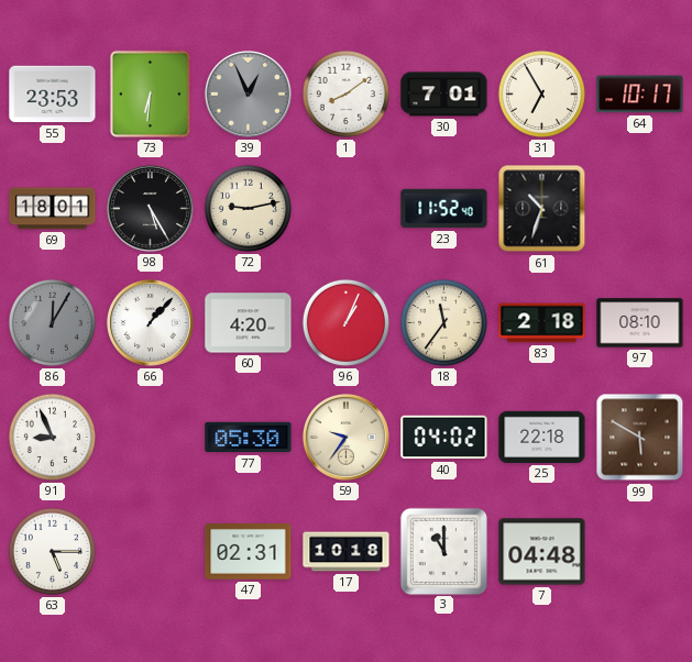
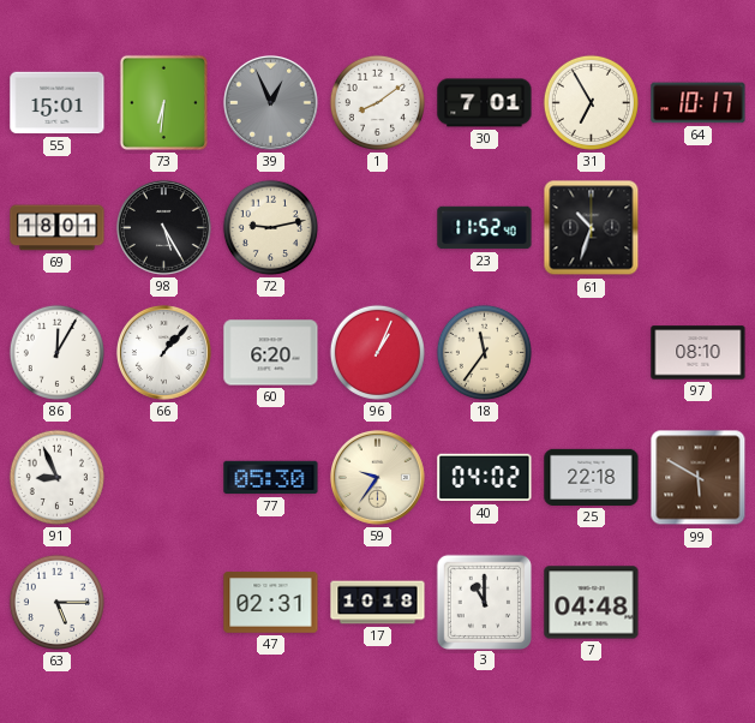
55: 23:53 -> 15:01 (58, 103)
86 dial: grey -> white (56, 352)
60: 4:20 -> 6:20 (271, 353)
83: 2:18 -> none (542, 323)
